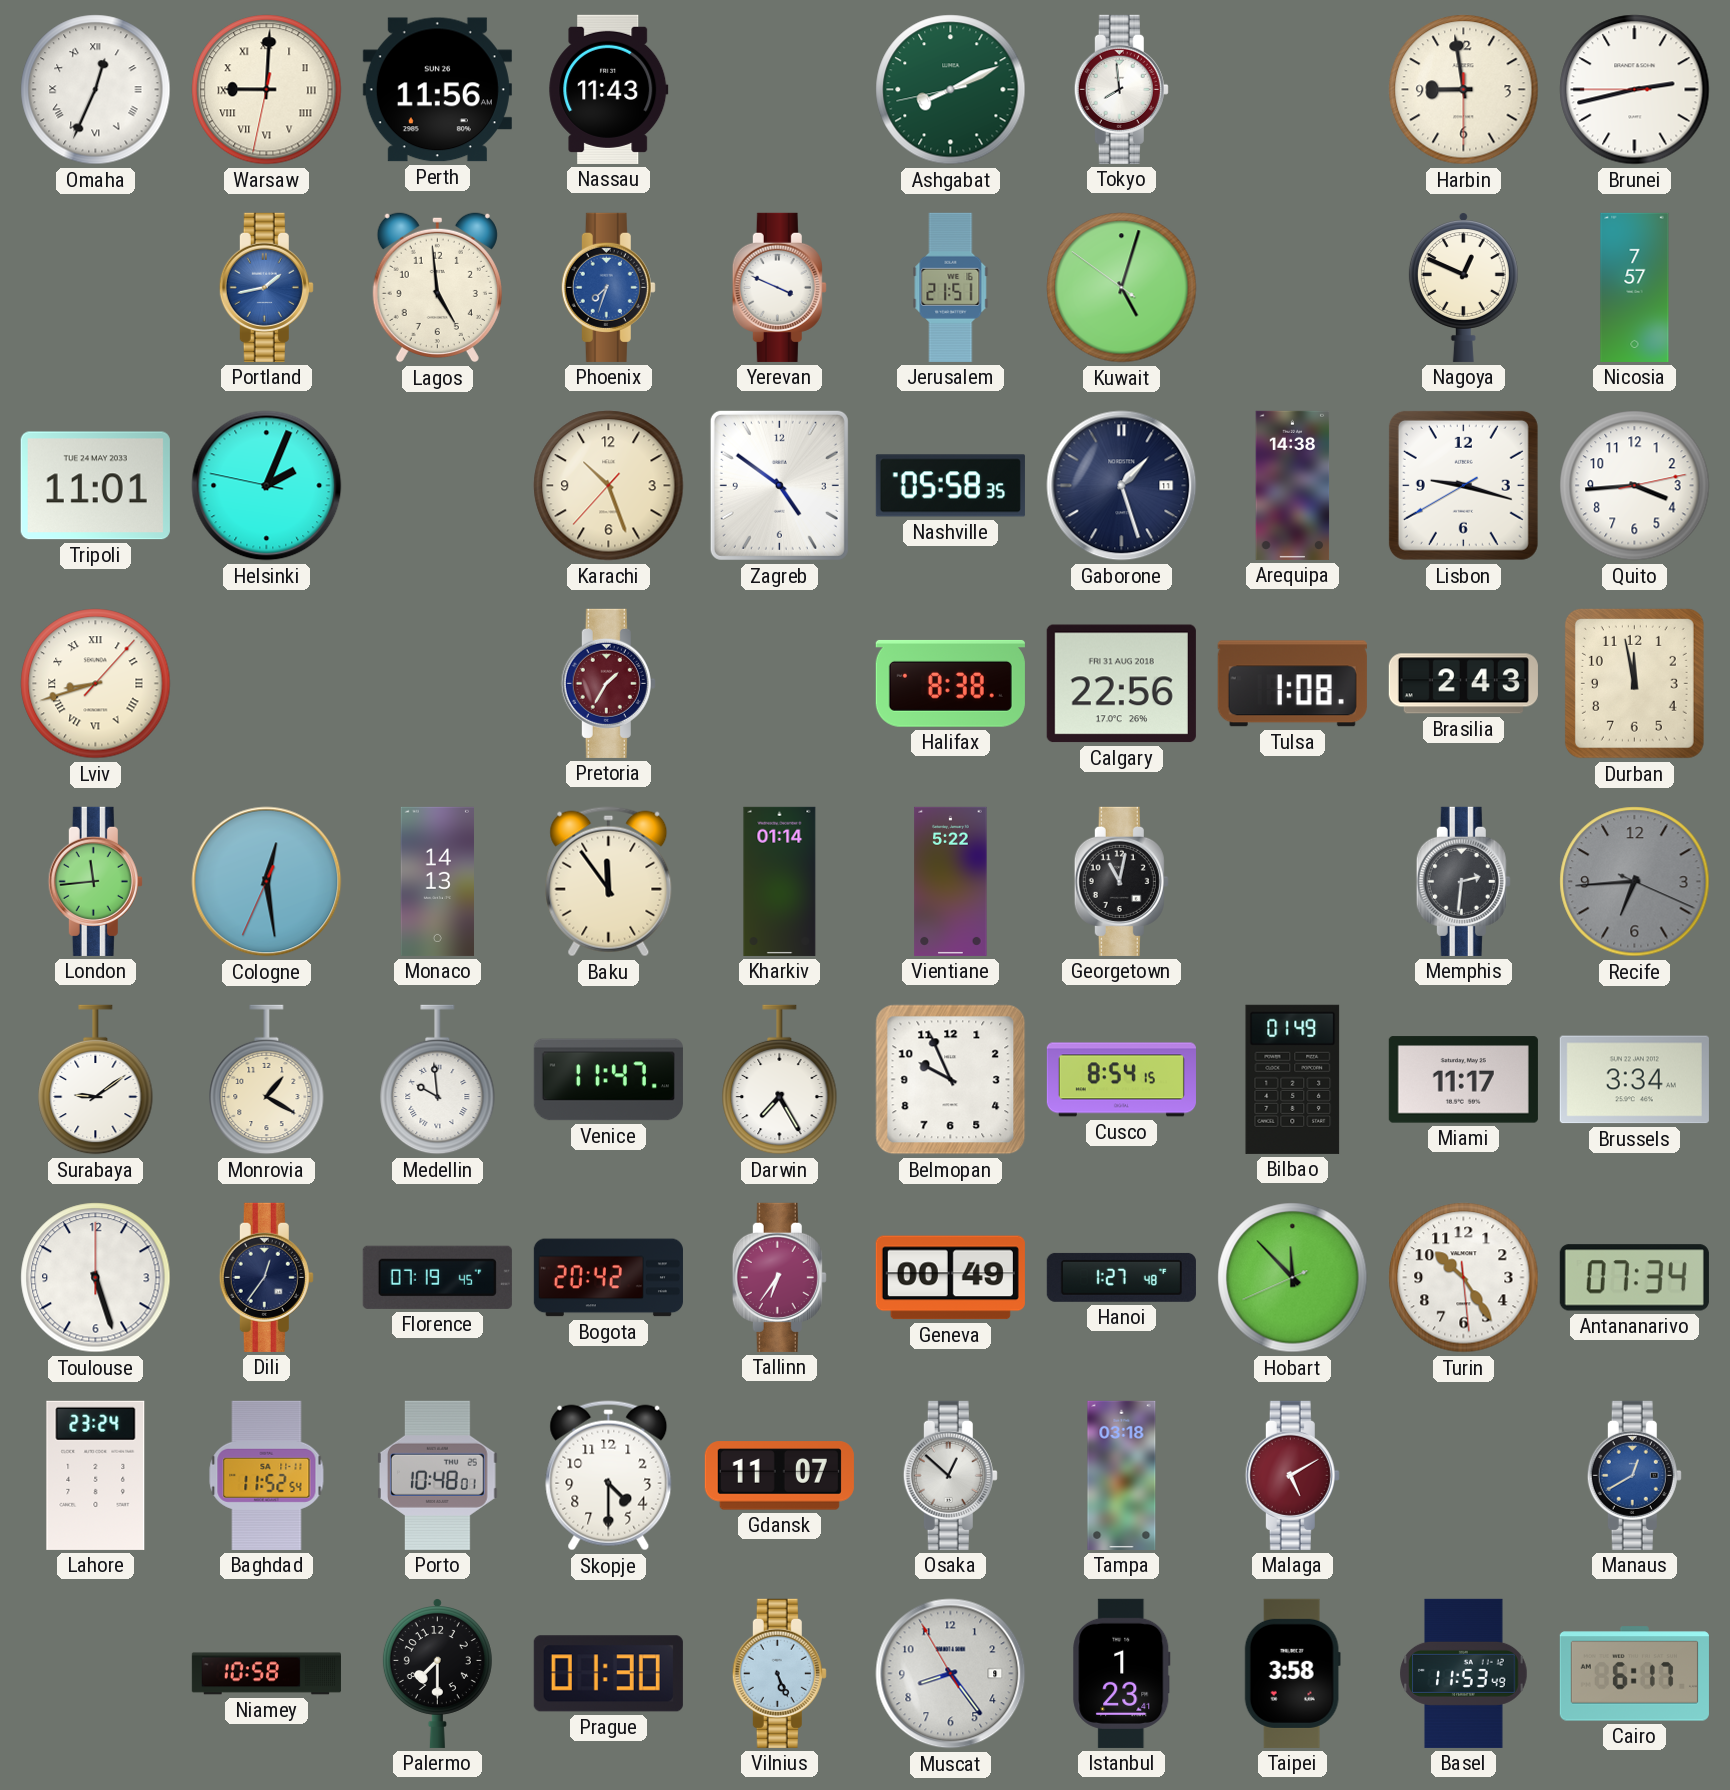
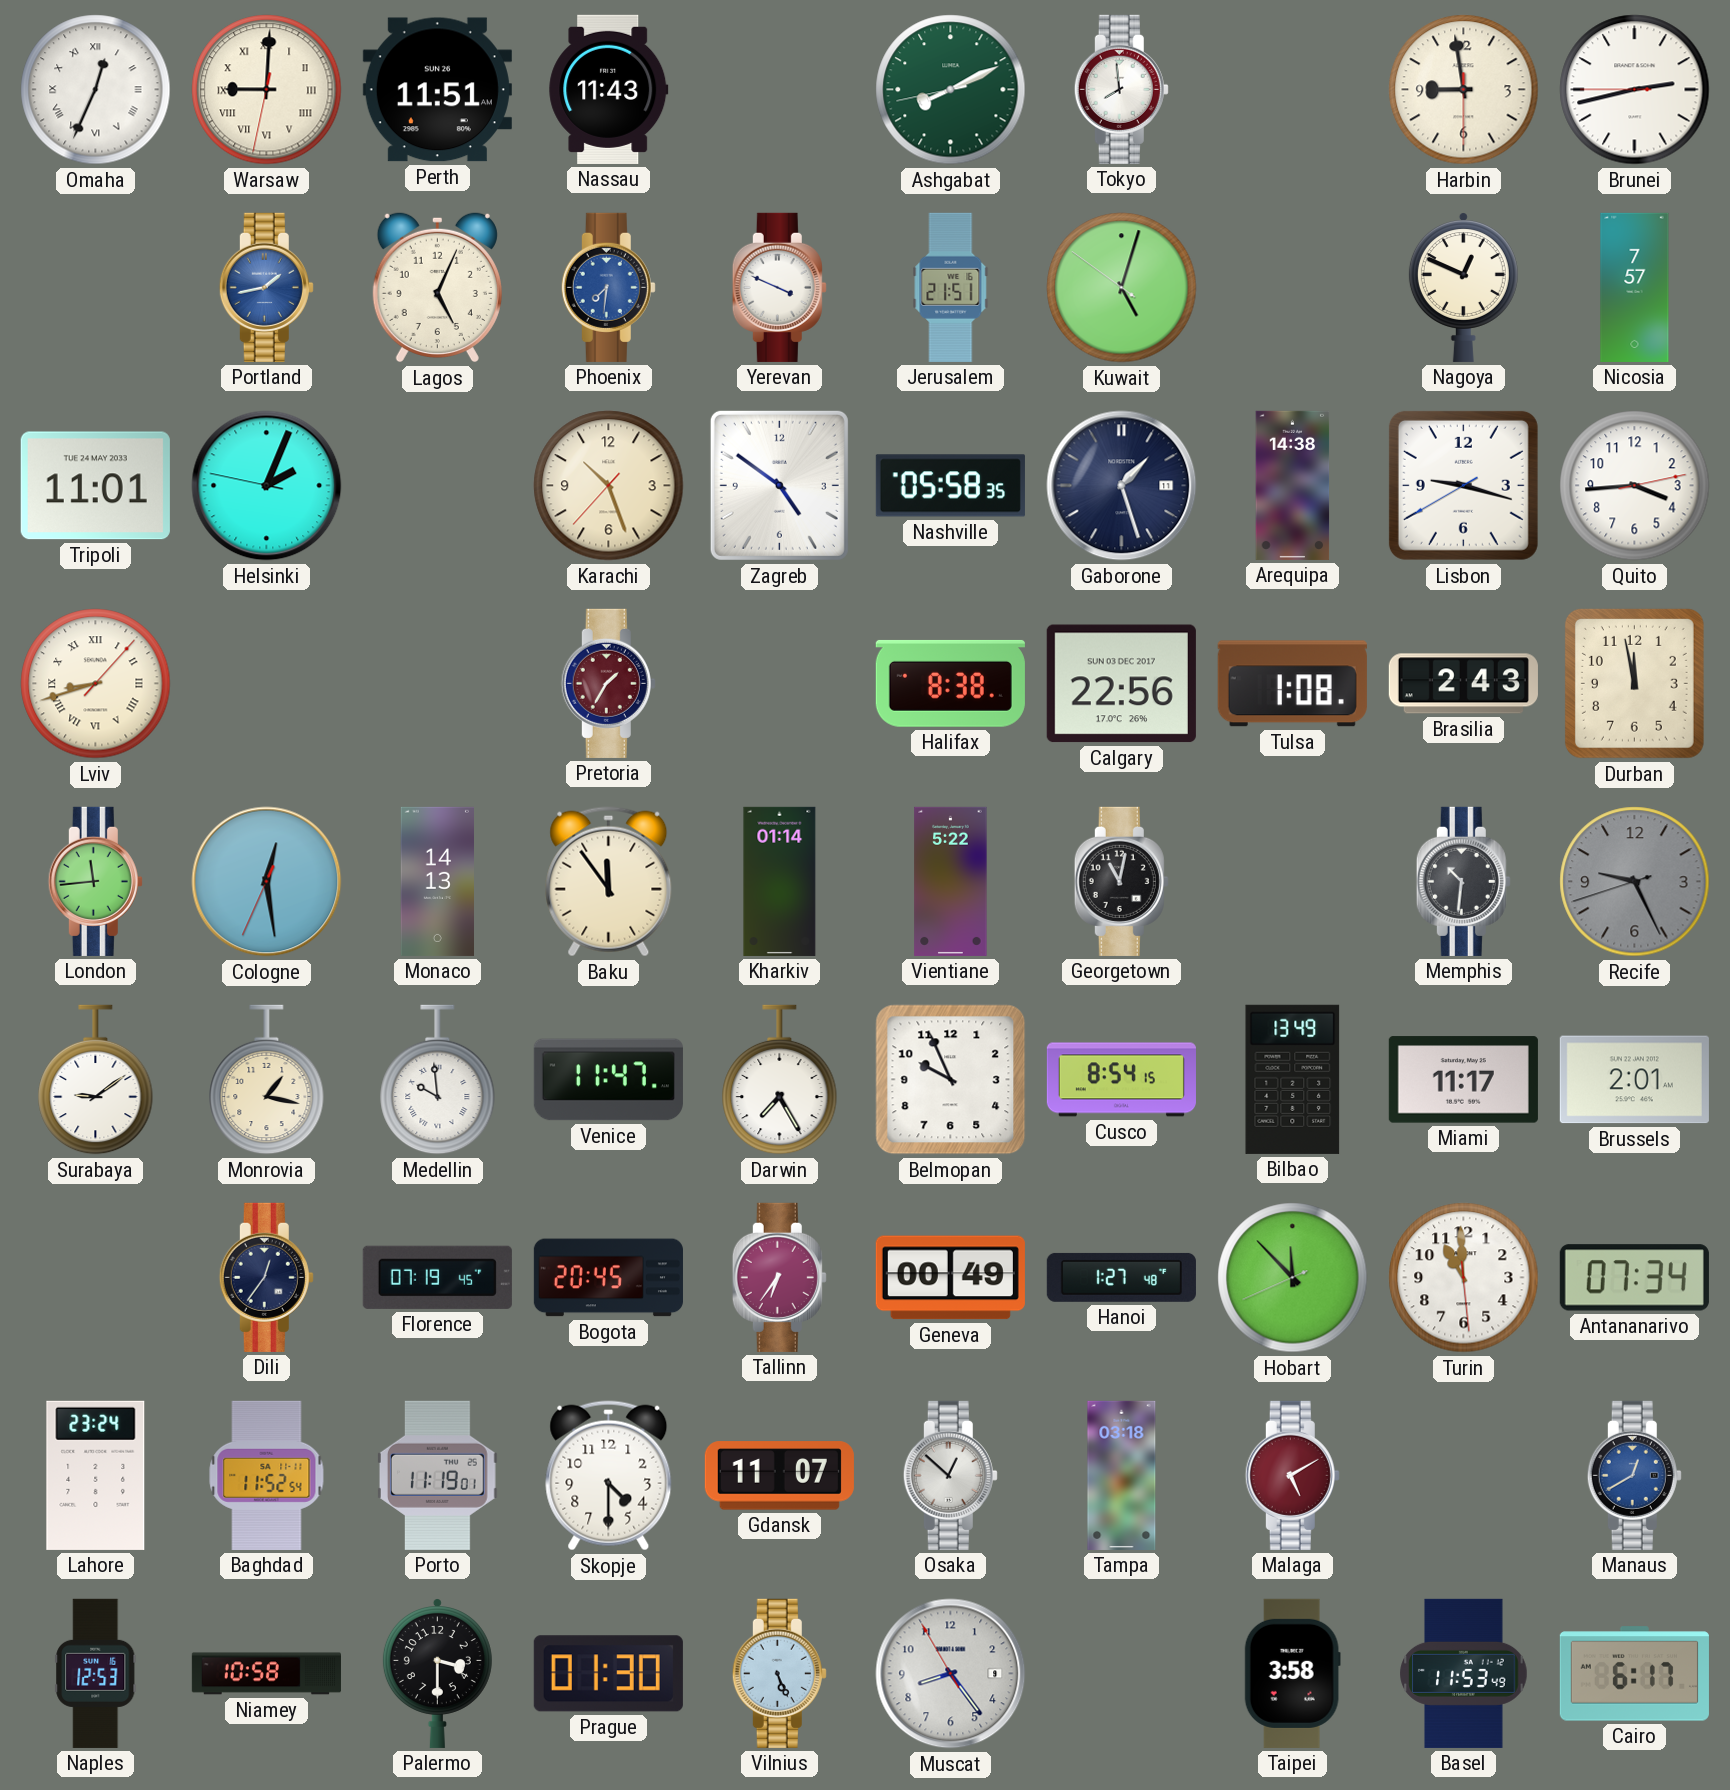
Perth: 11:56 -> 11:51 (437, 90)
Lagos: 4:59 -> 5:04 (437, 287)
Phoenix: 7:33 -> 7:31 (608, 287)
Calgary date: FRI 31 AUG 2018 -> SUN 03 DEC 2017 (1121, 684)
Memphis: 2:31 -> 10:31 (1463, 881)
Recife: 6:44 -> 9:25 (1635, 882)
Monrovia: 1:20 -> 1:17 (267, 1080)
Bilbao: 01:49 -> 13:49 (1293, 1079)
Brussels: 3:34 -> 2:01 (1634, 1080)
Toulouse: 5:27 -> none (96, 1278)
Bogota: 20:42 -> 20:45 (608, 1278)
Turin: 10:24 -> 10:59 (1464, 1278)
Porto: 10:48 -> 11:19 (437, 1475)
Naples: none -> 12:53 (96, 1673)
Palermo: 7:30 -> 3:30 (437, 1674)
Istanbul: 1:23 -> none (1122, 1673)
